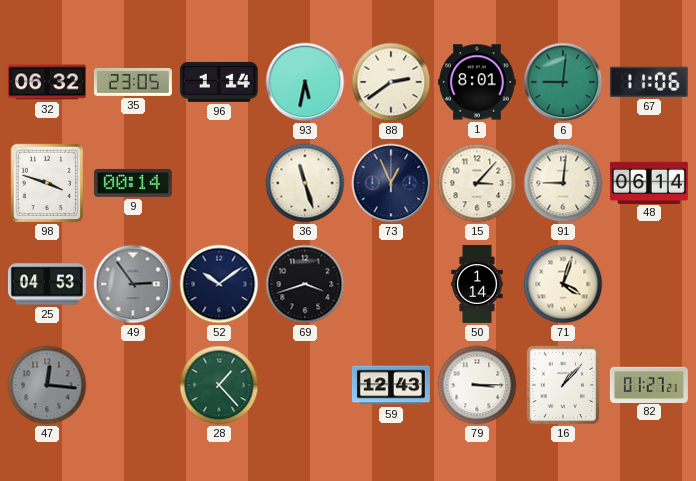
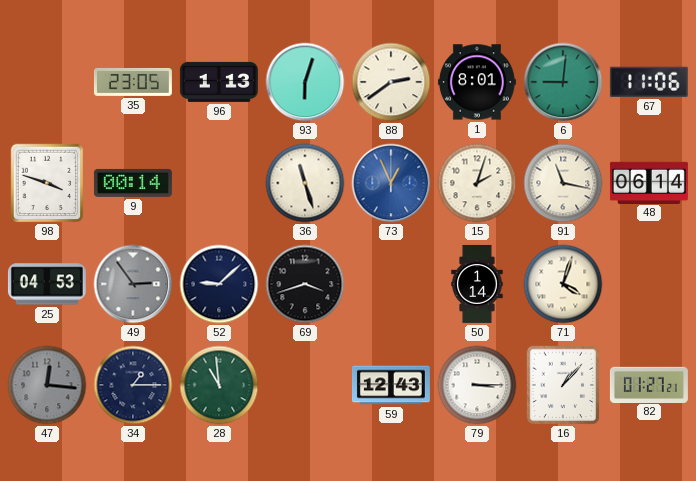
32: 06:32 -> none (47, 82)
96: 1:14 -> 1:13 (219, 82)
93: 5:32 -> 6:03 (305, 82)
73 dial: navy -> blue (391, 183)
15: 3:07 -> 2:03 (477, 183)
91: 9:01 -> 11:17 (563, 183)
52: 10:09 -> 9:08 (219, 284)
34: none -> 1:15 (133, 385)
28: 1:23 -> 10:59 (219, 385)
